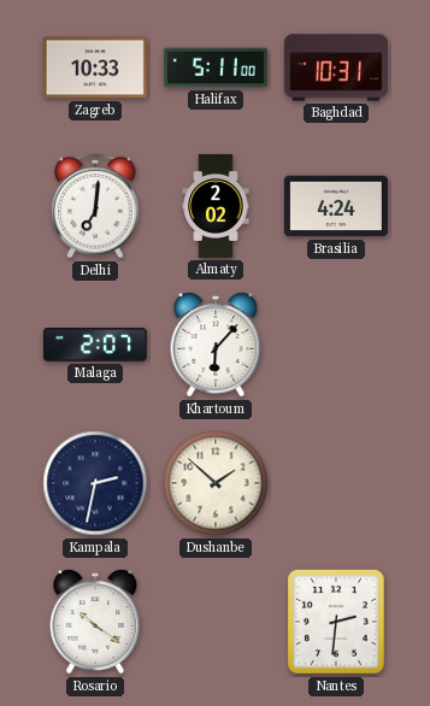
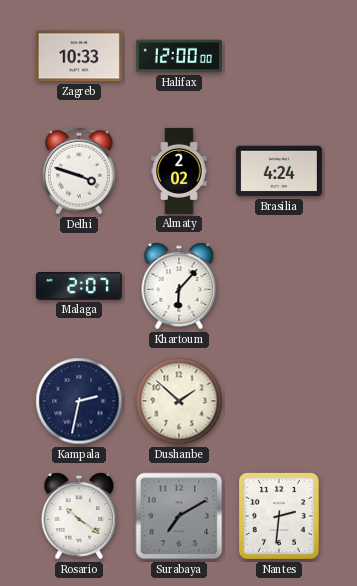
Halifax: 5:11 -> 12:00 (179, 56)
Baghdad: 10:31 -> none (336, 67)
Delhi: 7:01 -> 3:48 (79, 171)
Surabaya: none -> 7:10 (179, 516)
